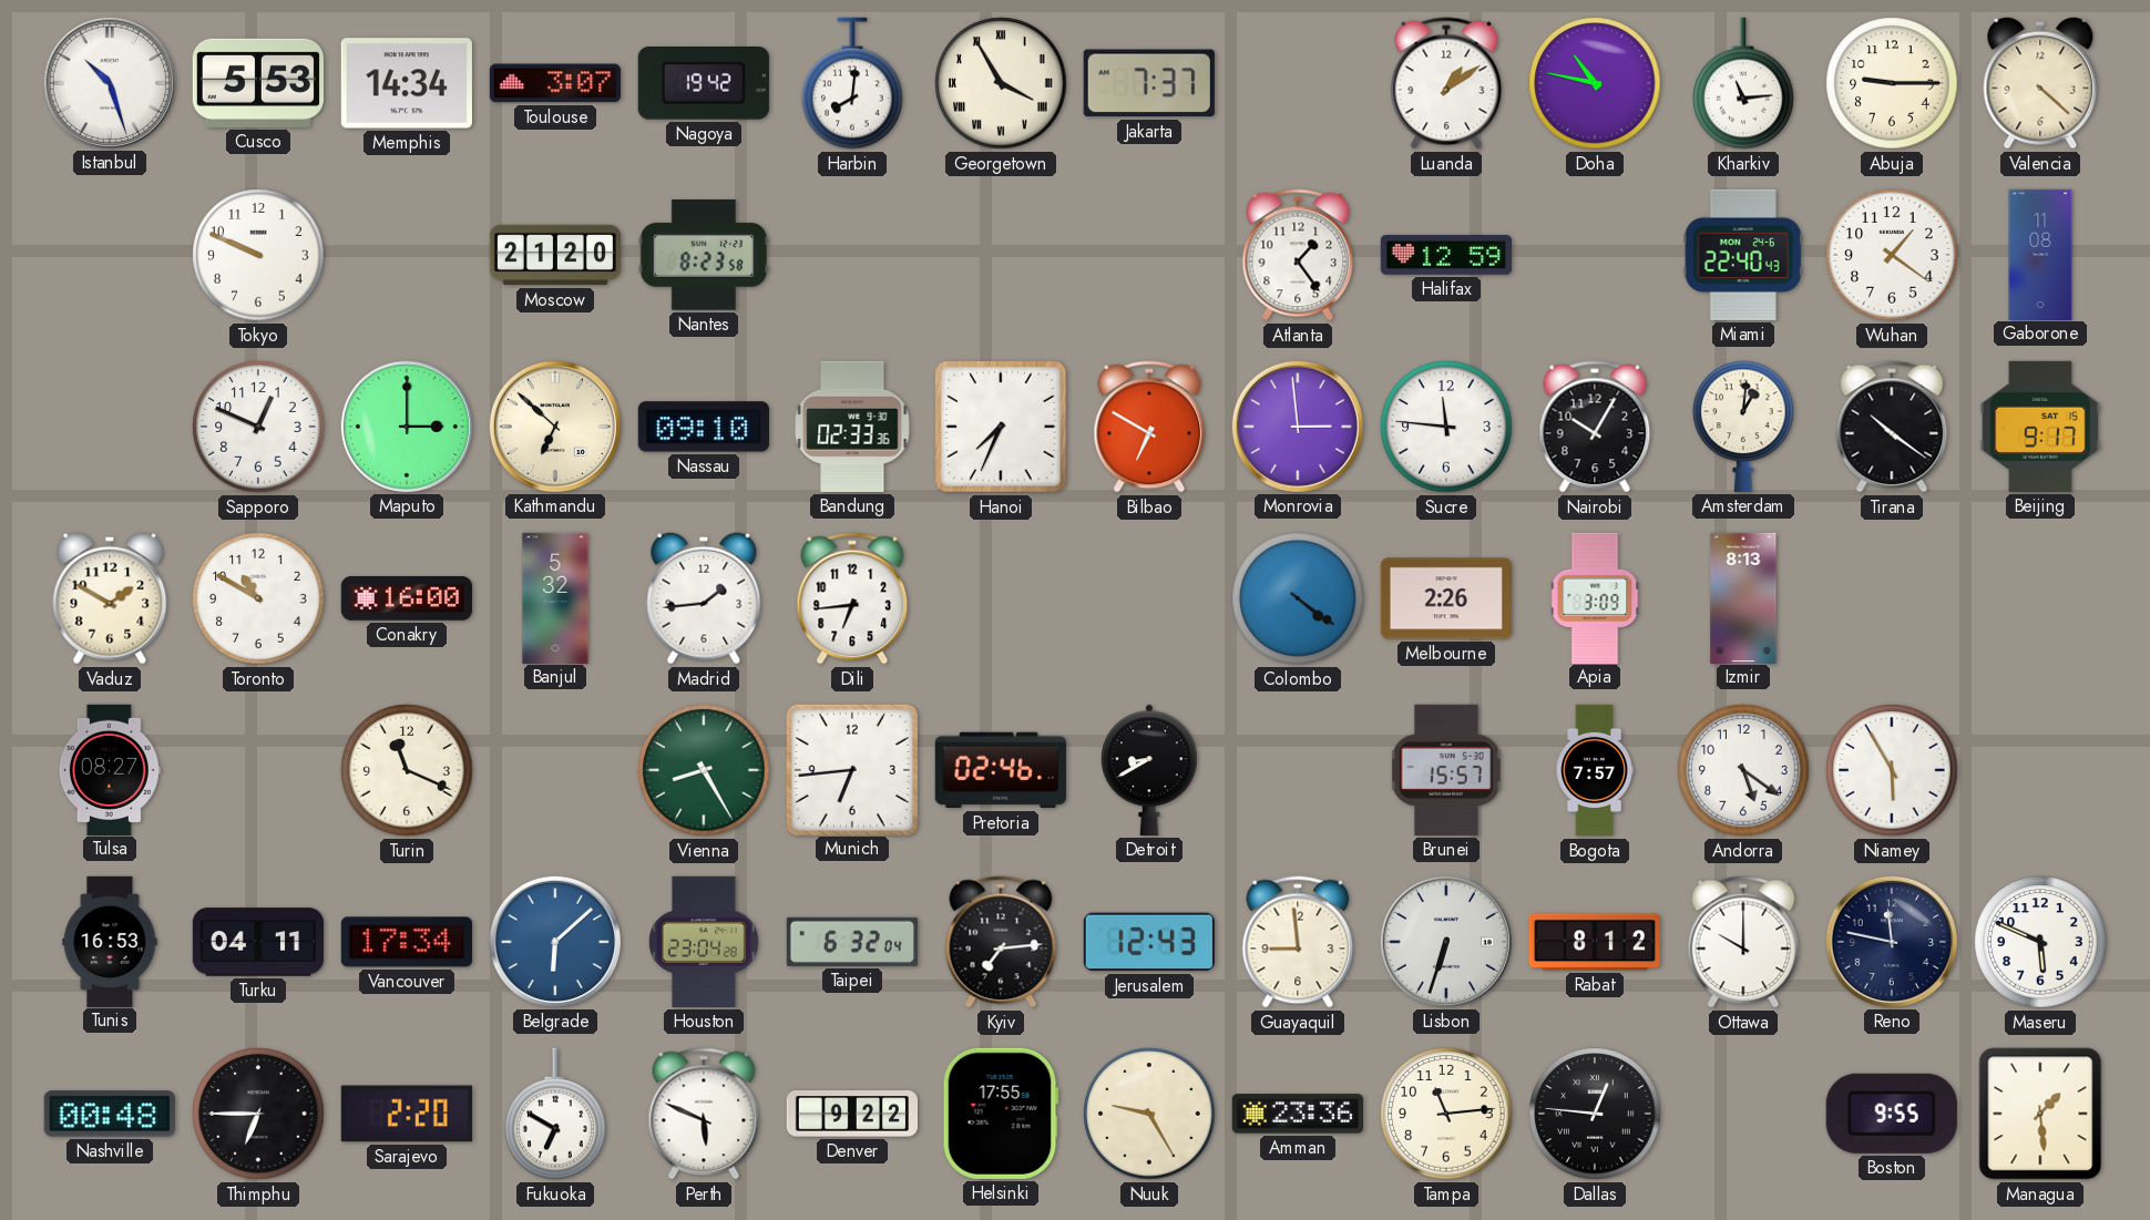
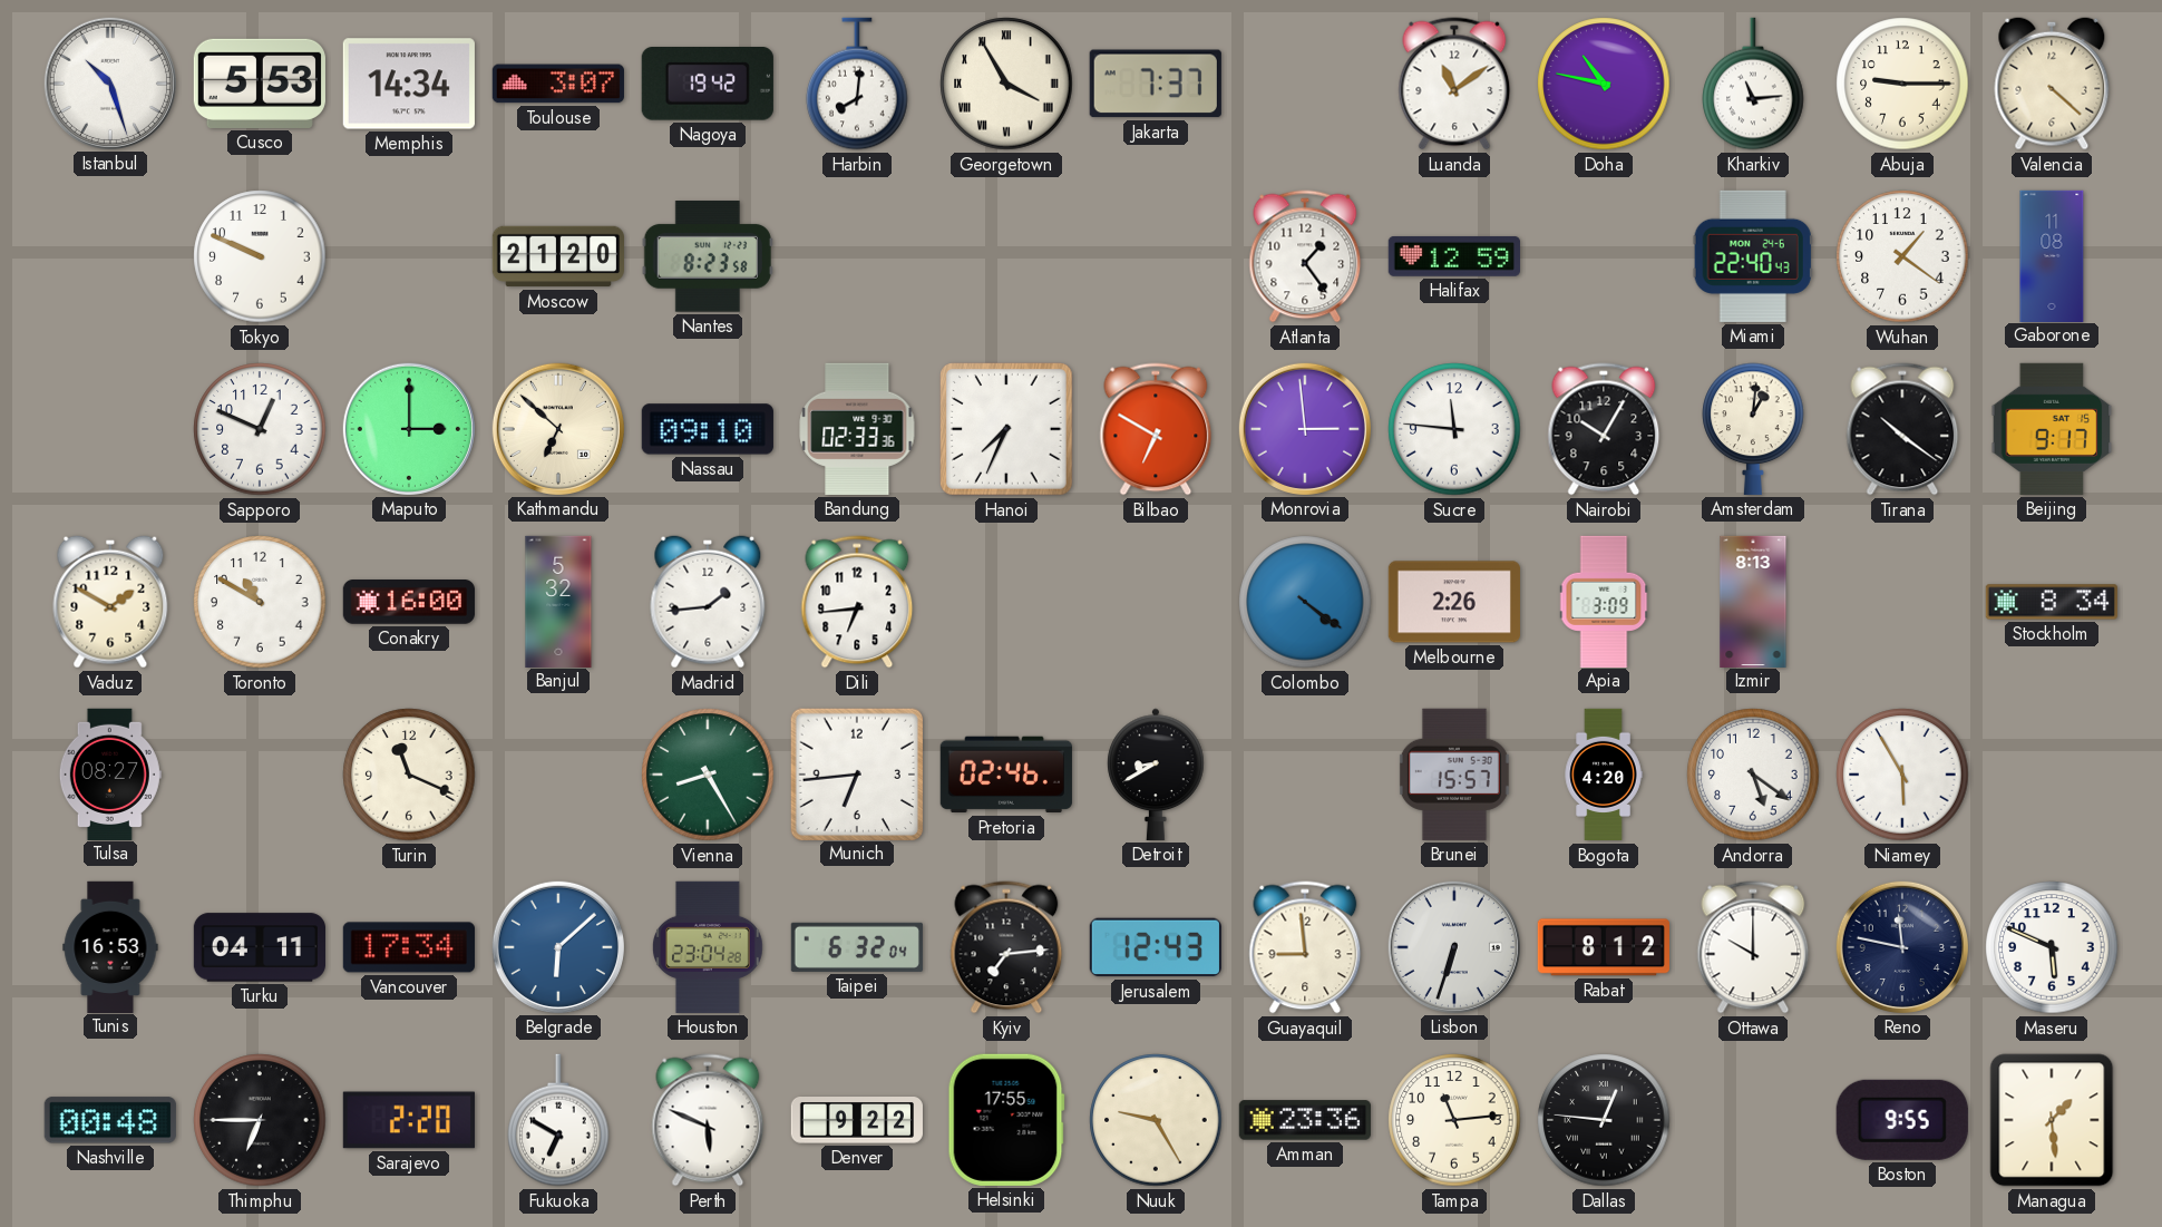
Luanda: 1:09 -> 11:09 (1454, 84)
Stockholm: none -> 8:34 (2052, 602)
Bogota: 7:57 -> 4:20 (1604, 775)
